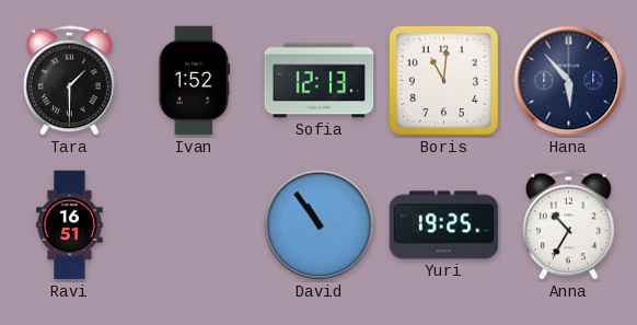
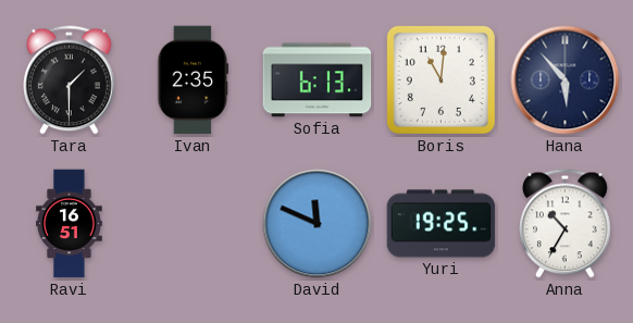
Ivan: 1:52 -> 2:35 (194, 80)
Sofia: 12:13 -> 6:13 (318, 80)
David: 10:54 -> 11:49 (318, 224)
